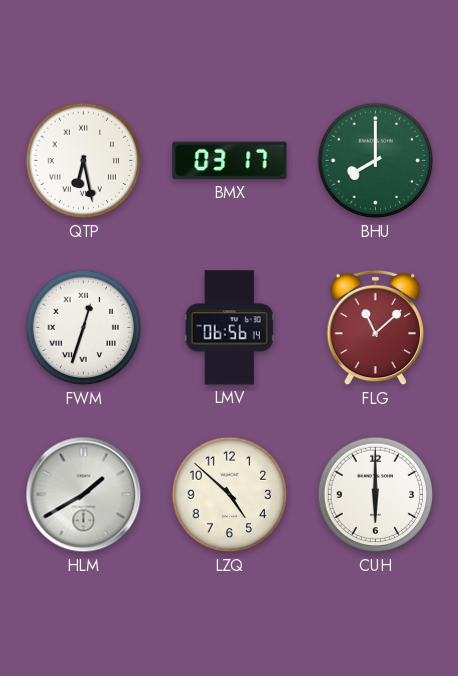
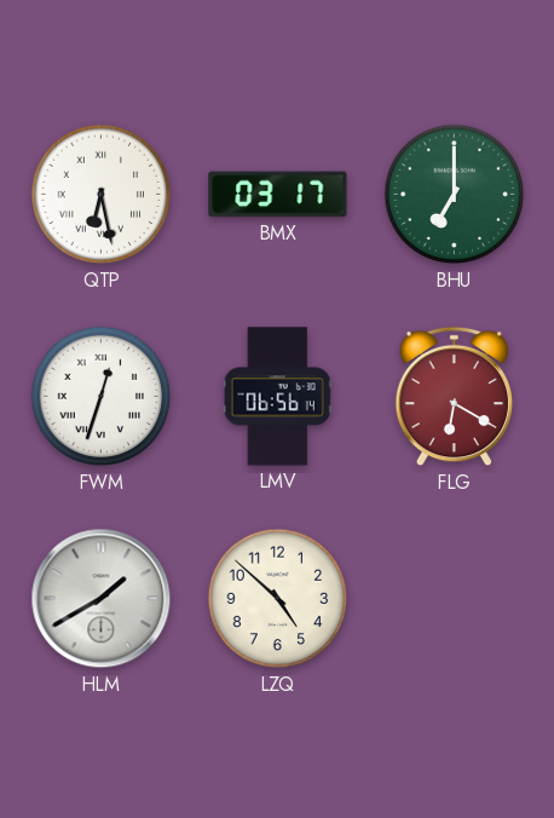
BHU: 8:00 -> 7:00 (455, 195)
FLG: 11:08 -> 6:20 (455, 397)
CUH: 6:00 -> none (376, 495)
